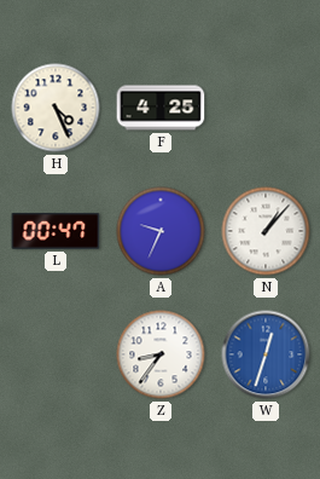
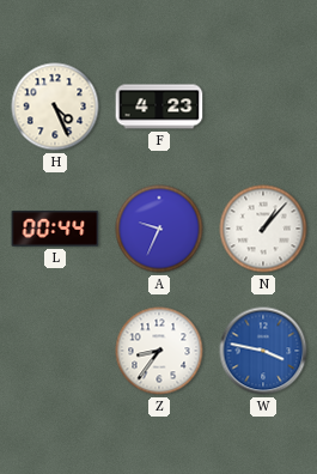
F: 4:25 -> 4:23 (159, 107)
L: 00:47 -> 00:44 (55, 229)
W: 12:33 -> 3:47 (263, 351)
